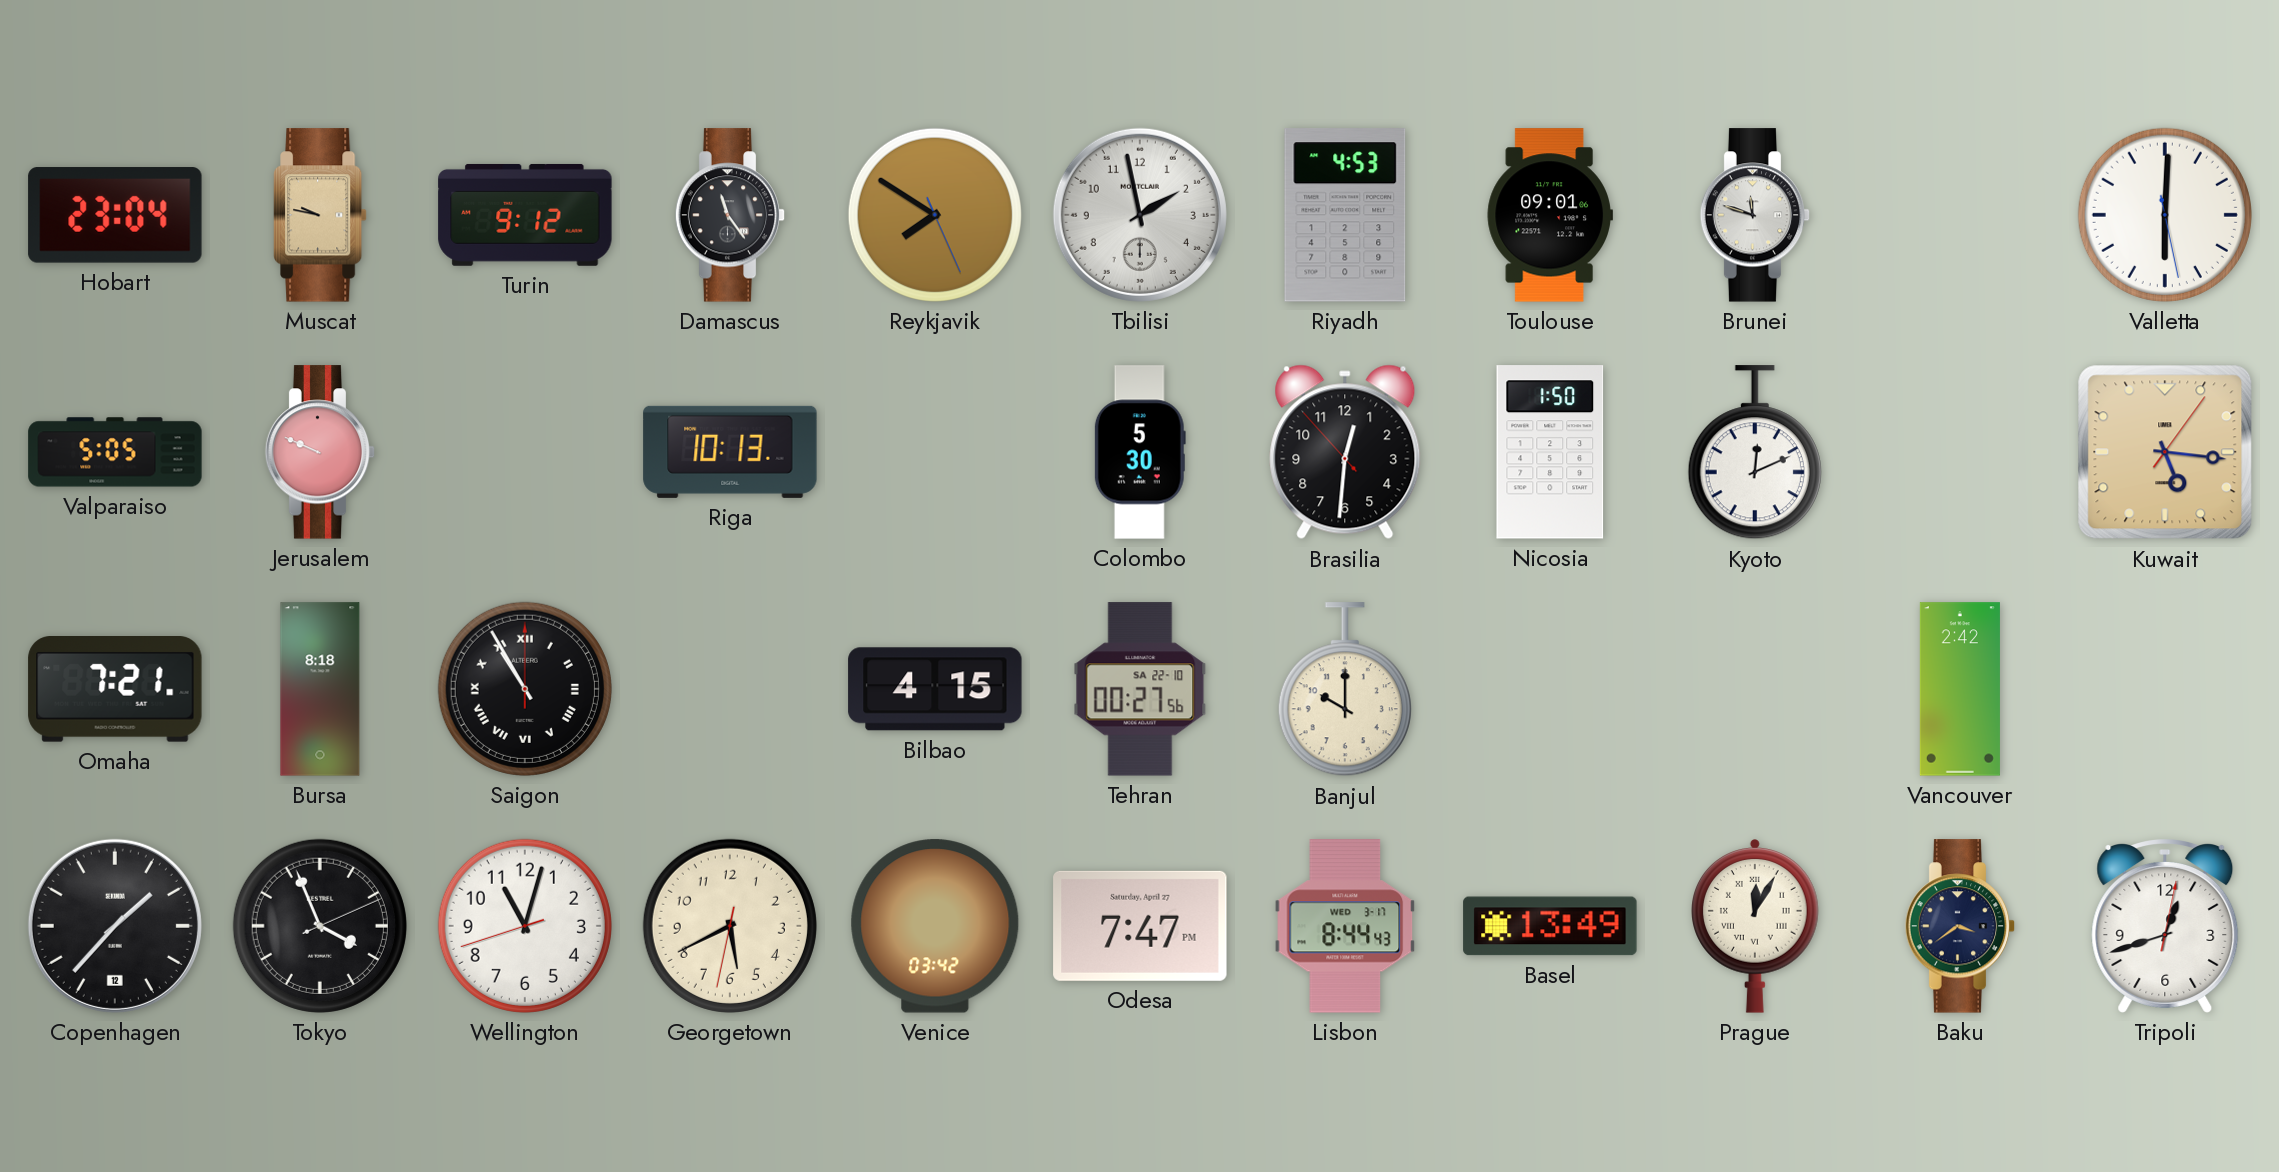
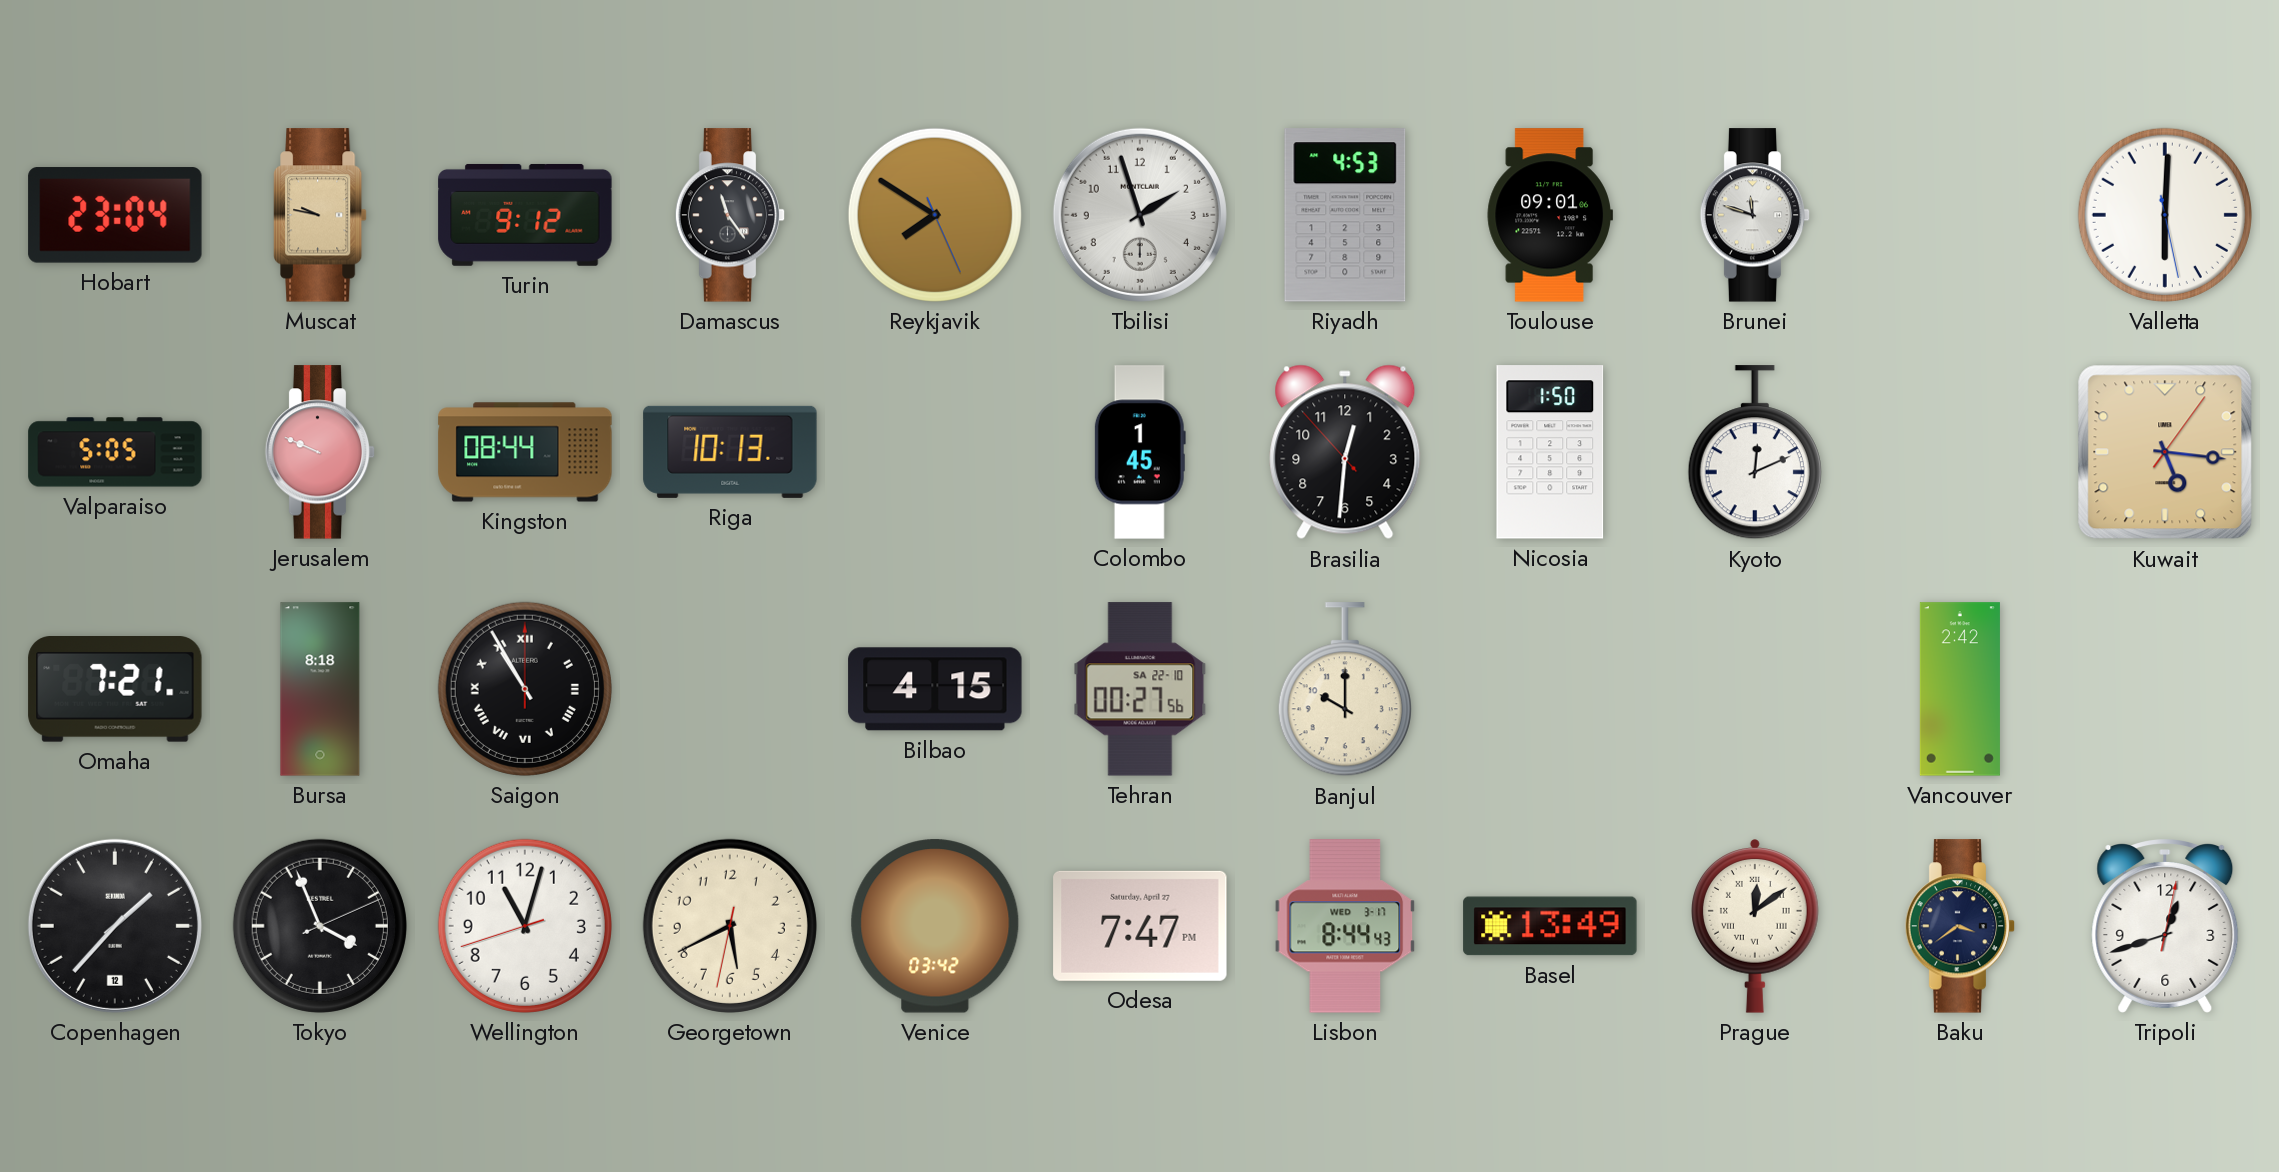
Tbilisi: 1:58 -> 1:57 (1140, 215)
Kingston: none -> 08:44 (525, 452)
Colombo: 5:30 -> 1:45 (1140, 452)
Prague: 12:05 -> 12:09 (1756, 926)
